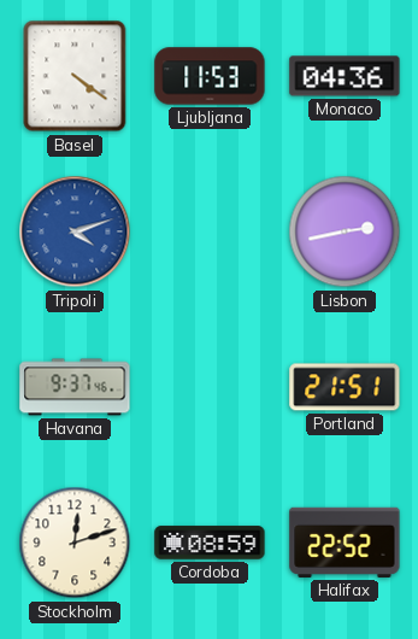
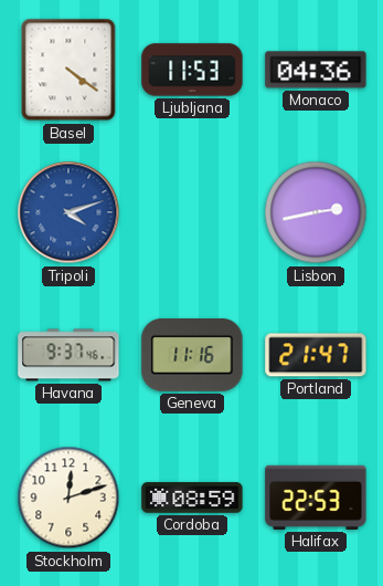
Geneva: none -> 11:16 (192, 356)
Portland: 21:51 -> 21:47 (316, 355)
Halifax: 22:52 -> 22:53 (316, 498)
